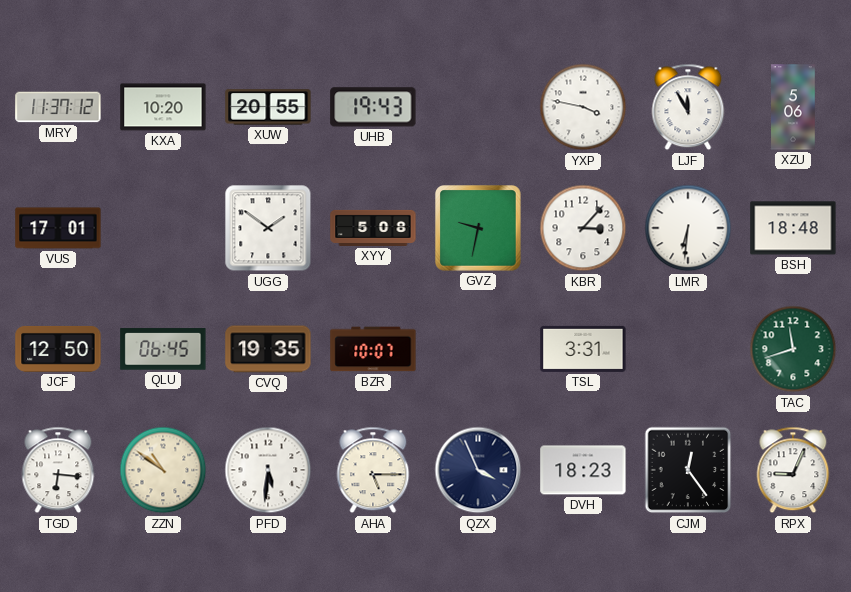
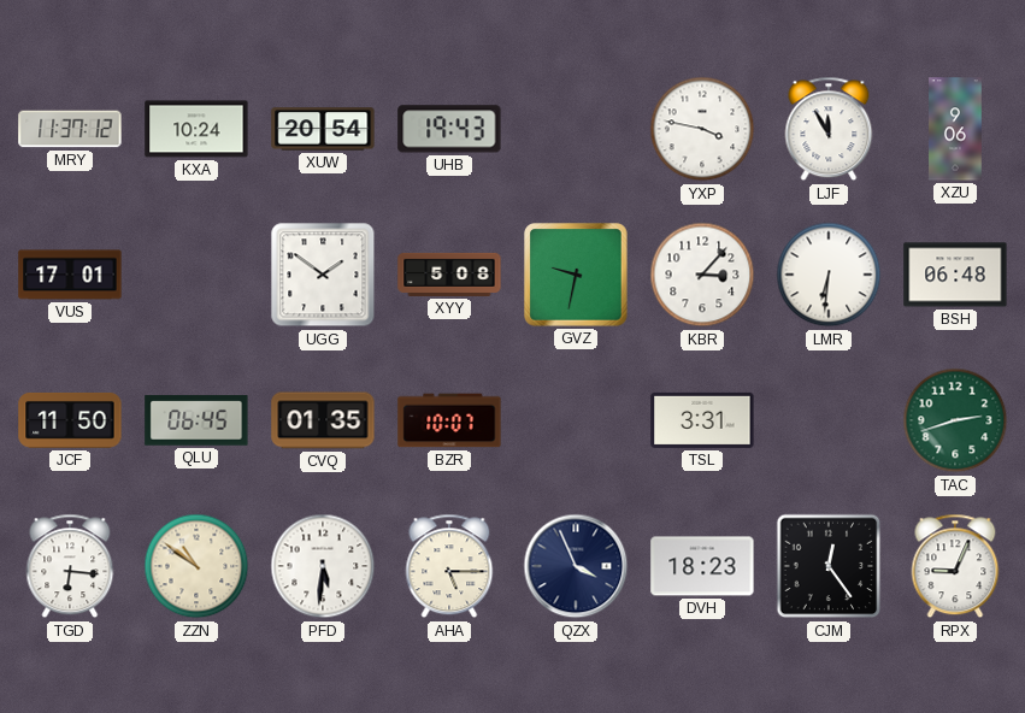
KXA: 10:20 -> 10:24 (196, 129)
XUW: 20:55 -> 20:54 (323, 129)
XZU: 5:06 -> 9:06 (955, 129)
BSH: 18:48 -> 06:48 (955, 275)
JCF: 12:50 -> 11:50 (70, 420)
CVQ: 19:35 -> 01:35 (323, 420)
TAC: 11:42 -> 2:42 (955, 420)
